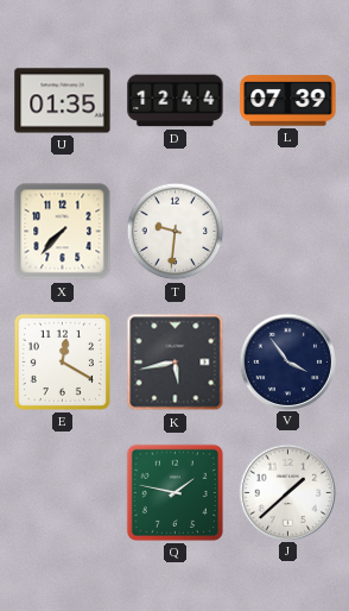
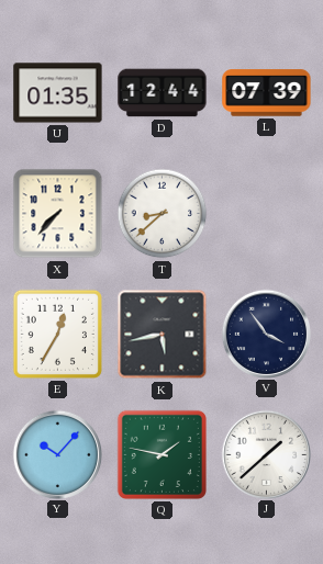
T: 9:31 -> 8:38 (163, 214)
E: 12:20 -> 12:35 (57, 334)
Y: none -> 10:07 (57, 454)
